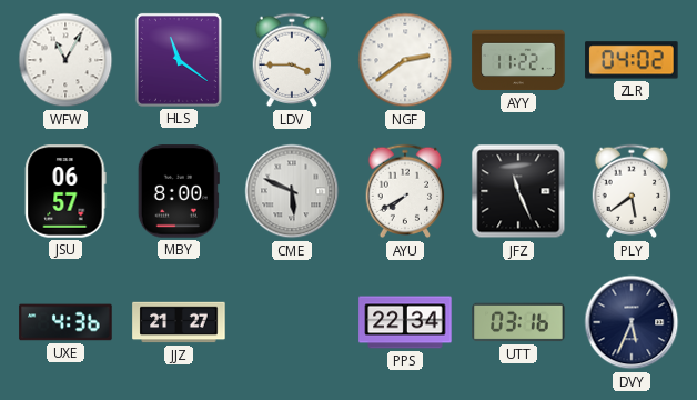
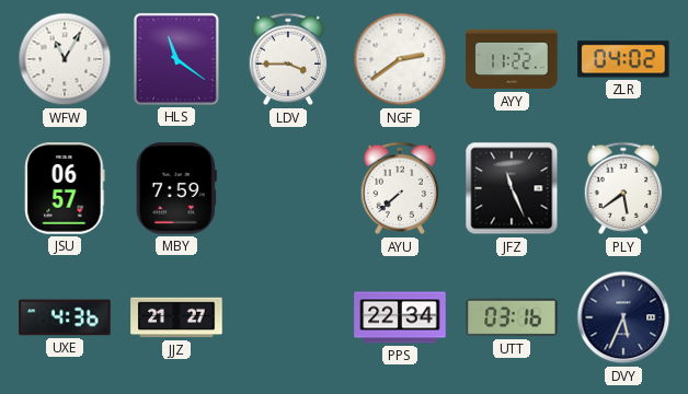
MBY: 8:00 -> 7:59 (176, 188)
CME: 5:49 -> none (292, 191)
AYU: 7:40 -> 7:38 (400, 188)
